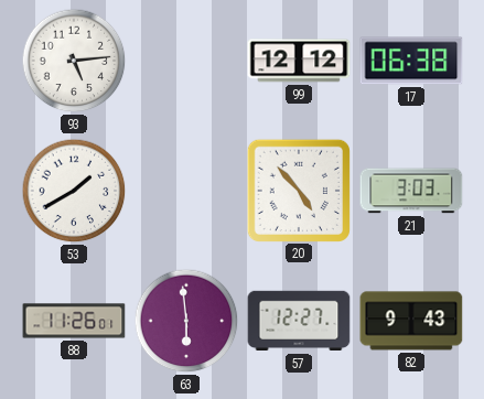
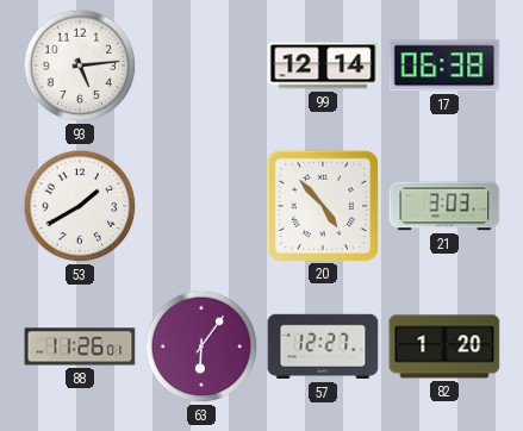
99: 12:12 -> 12:14 (323, 65)
63: 5:59 -> 6:06 (201, 346)
82: 9:43 -> 1:20 (444, 346)
